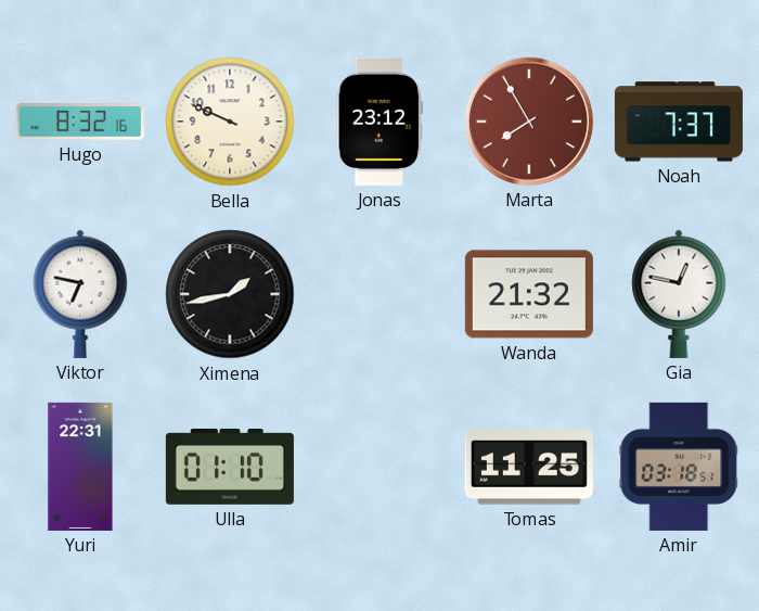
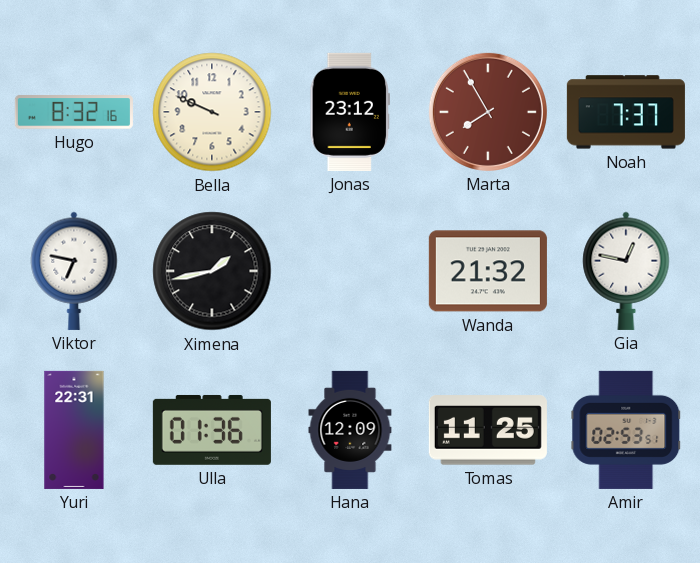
Ulla: 01:10 -> 01:36 (212, 430)
Hana: none -> 12:09 (350, 430)
Amir: 03:18 -> 02:53 (626, 430)
